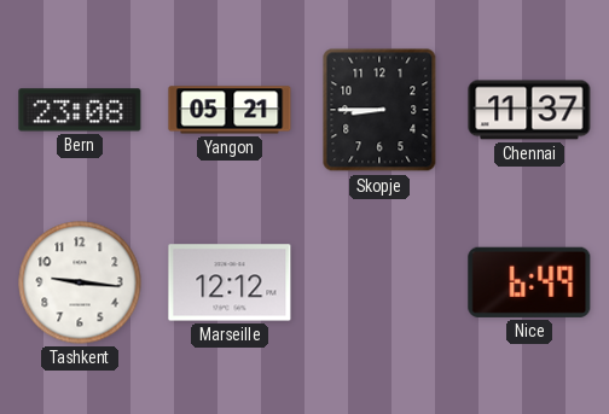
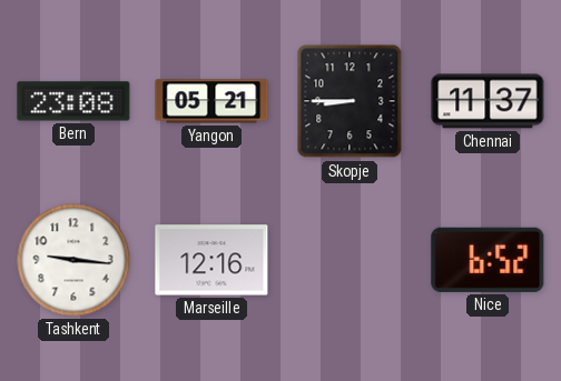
Marseille: 12:12 -> 12:16 (211, 260)
Nice: 6:49 -> 6:52 (488, 260)
